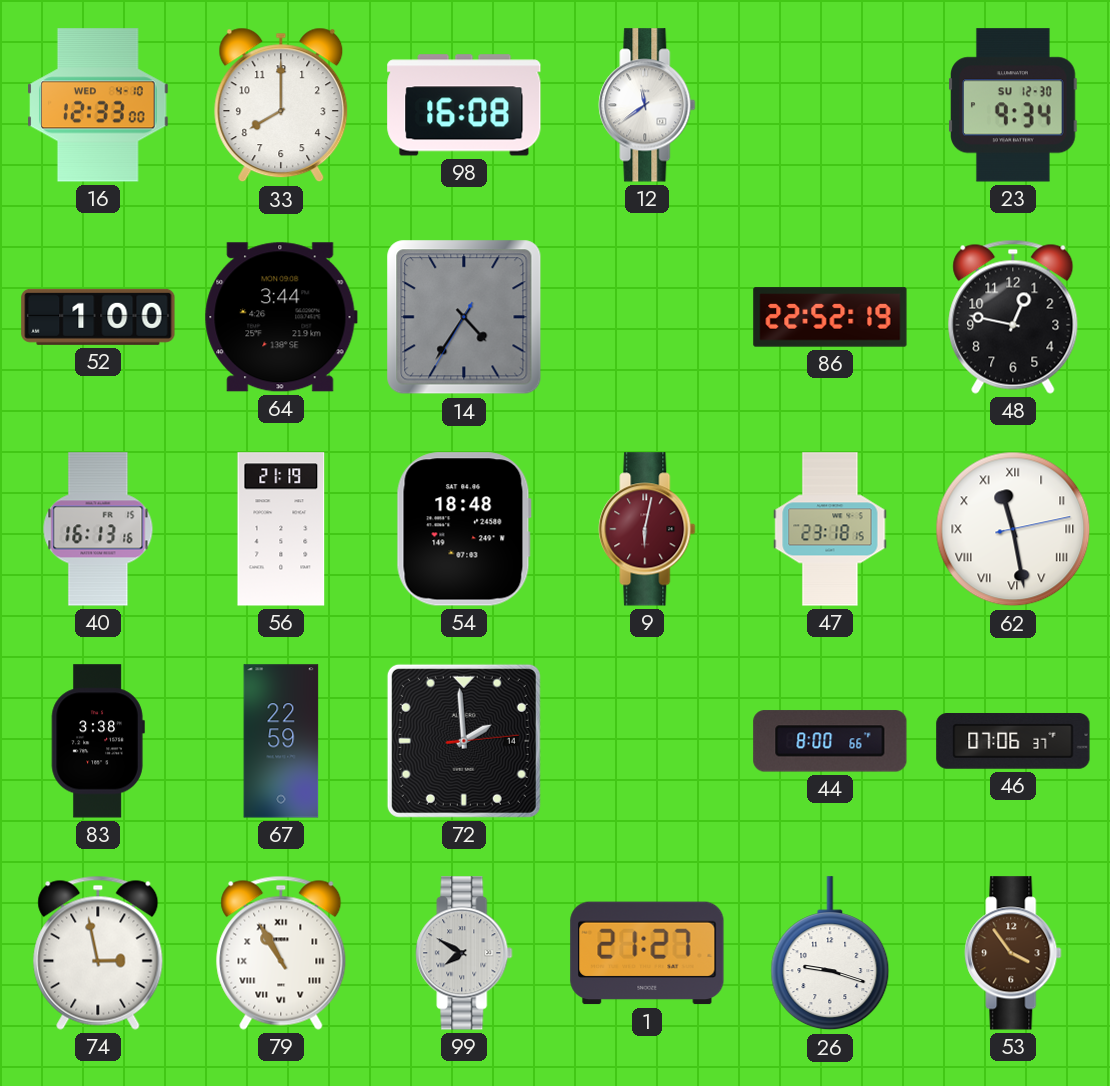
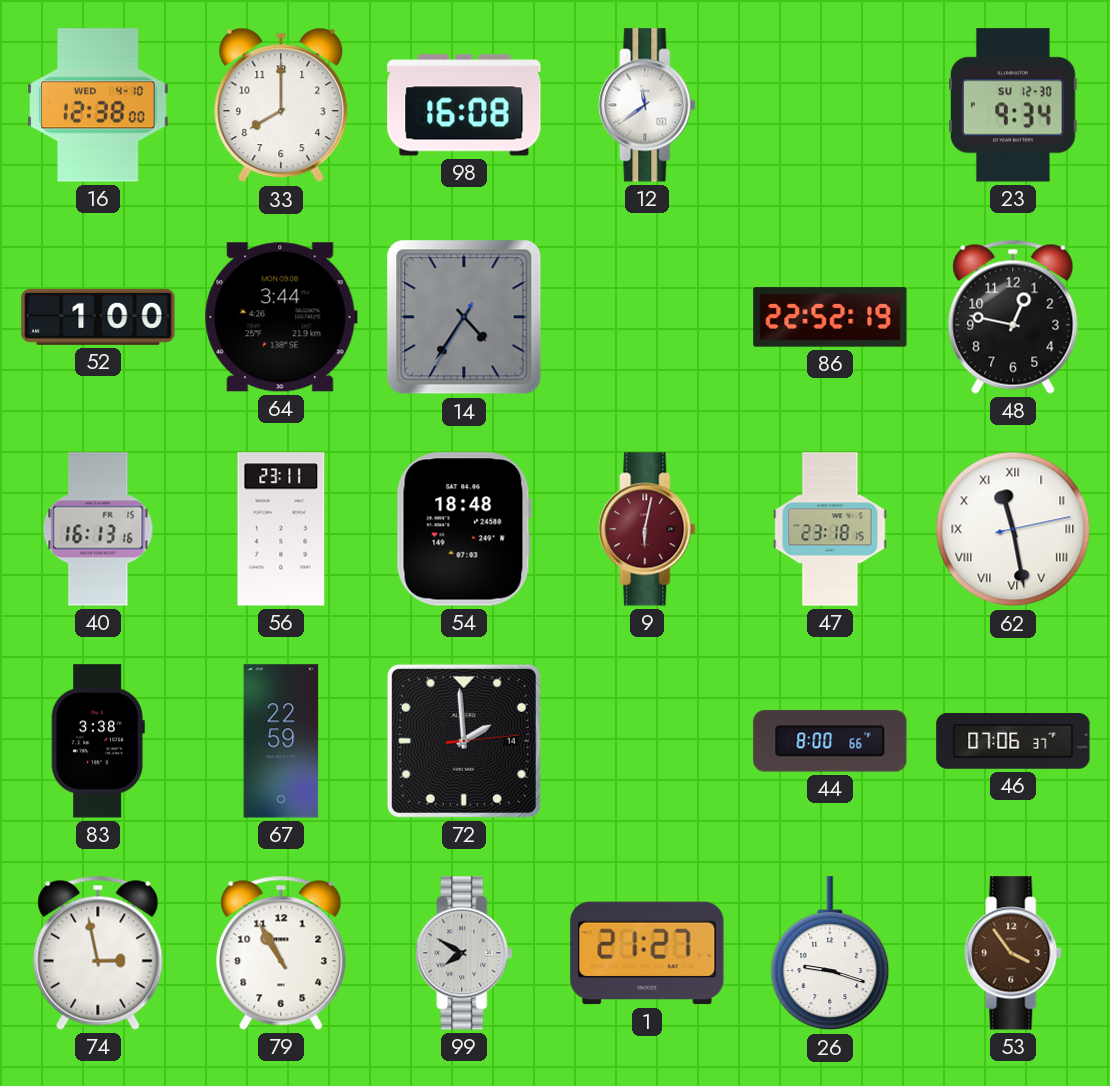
16: 12:33 -> 12:38 (98, 105)
56: 21:19 -> 23:11 (281, 529)
79 numerals: Roman -> Arabic (281, 953)
